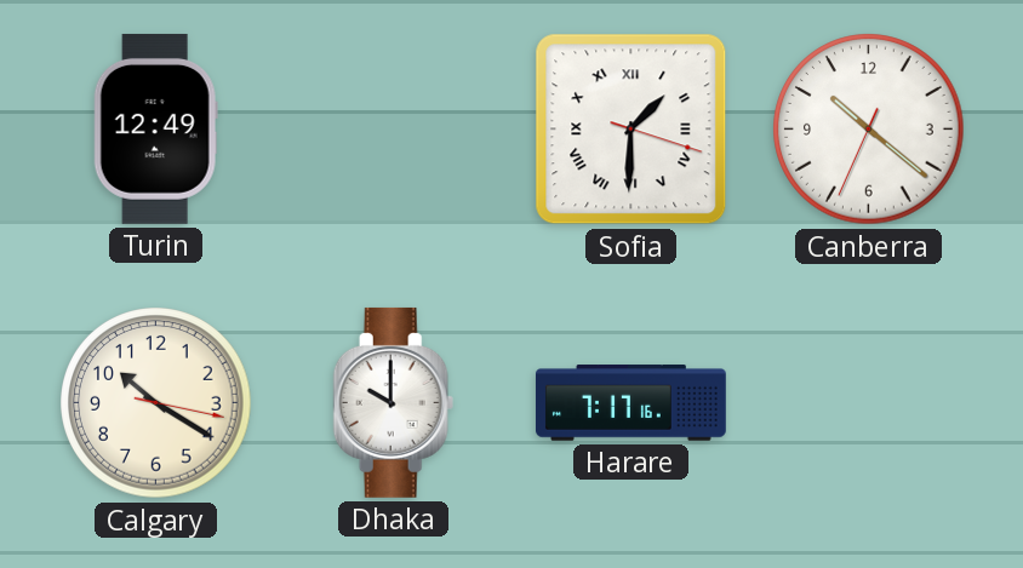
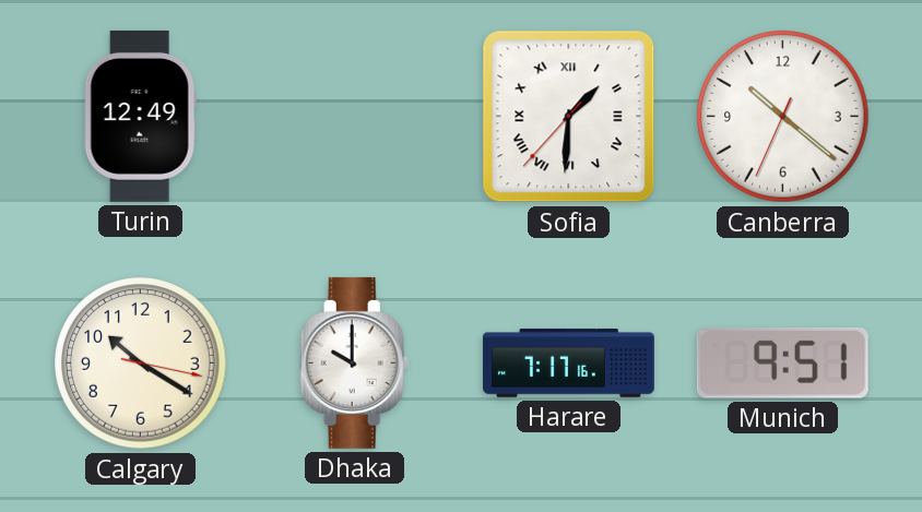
Sofia: 1:30:18 -> 1:30:37 (569, 117)
Munich: none -> 9:51 (782, 362)
